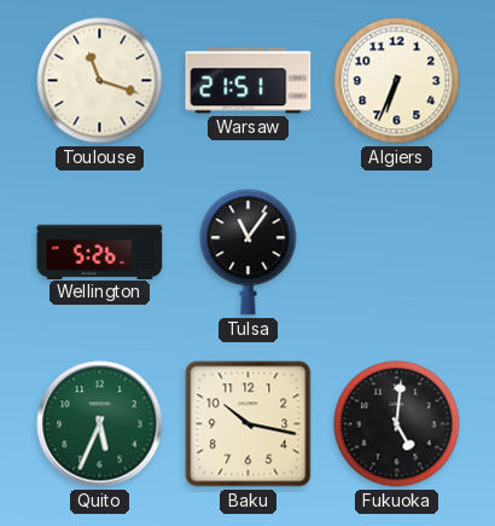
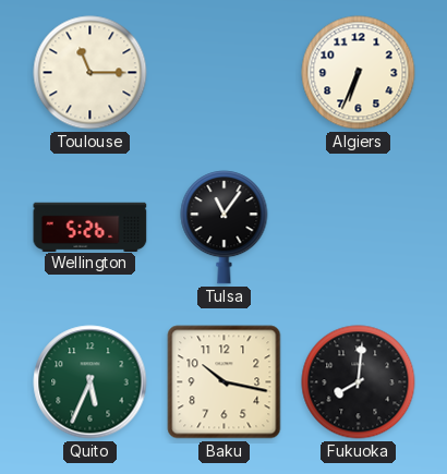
Toulouse: 11:18 -> 11:15 (90, 73)
Warsaw: 21:51 -> none (249, 81)
Fukuoka: 5:01 -> 8:01 (359, 382)
